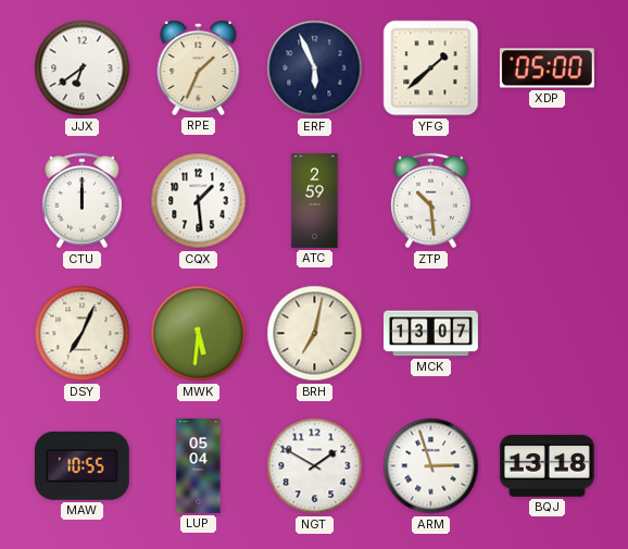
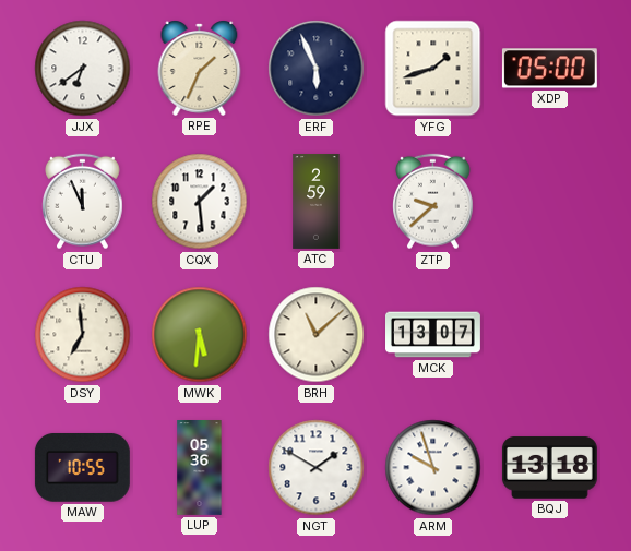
YFG: 1:38 -> 1:42 (433, 69)
CTU: 12:00 -> 11:56 (83, 202)
ZTP: 10:29 -> 9:38 (433, 202)
DSY: 7:04 -> 6:59 (83, 335)
BRH: 7:02 -> 11:08 (317, 335)
LUP: 05:04 -> 05:36 (200, 468)
ARM: 2:57 -> 9:57 (433, 468)
